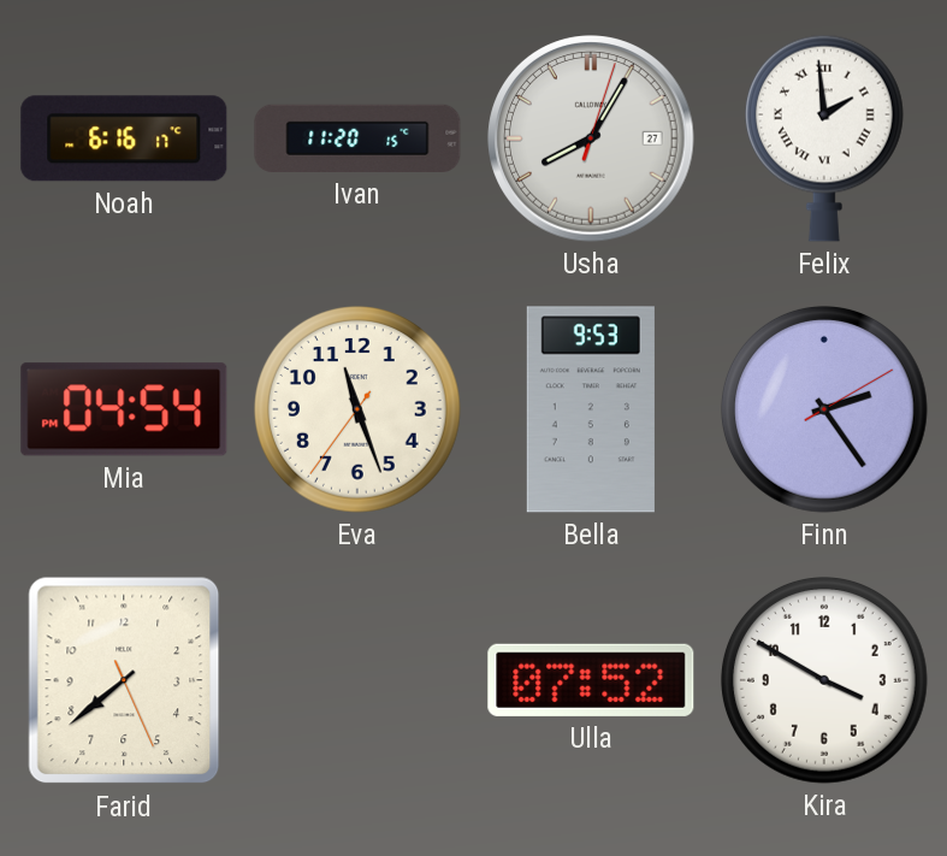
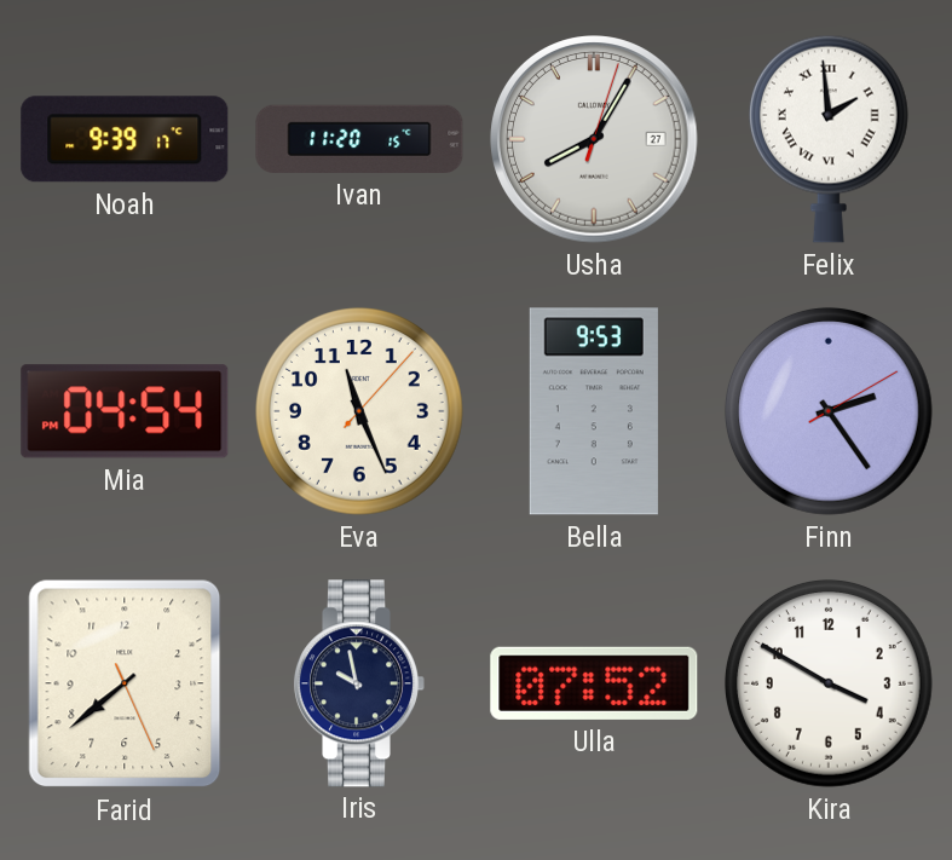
Noah: 6:16 -> 9:39 (125, 139)
Eva: 11:26:36 -> 11:26:07 (359, 411)
Iris: none -> 9:58 (358, 683)
